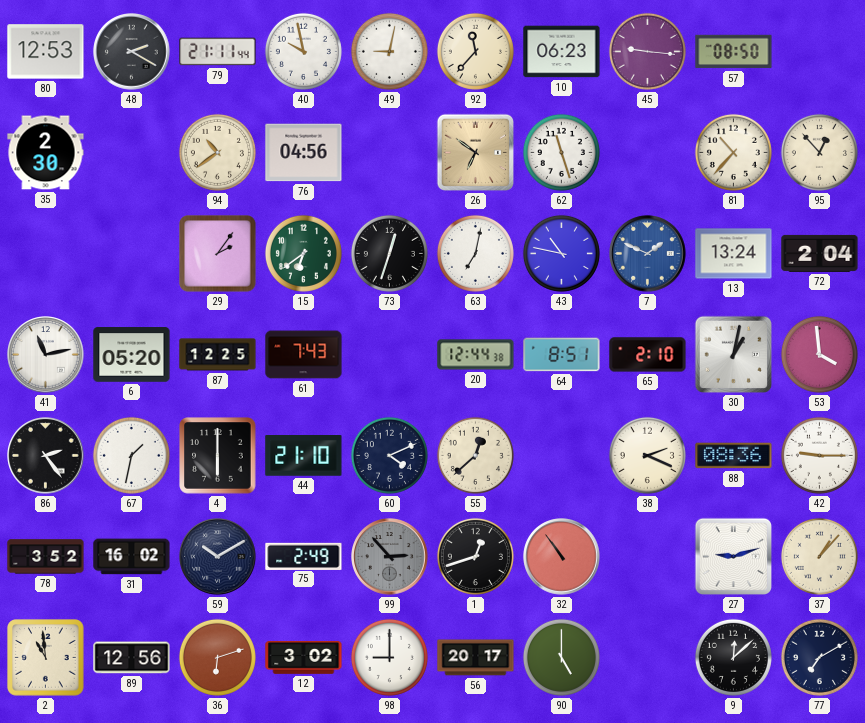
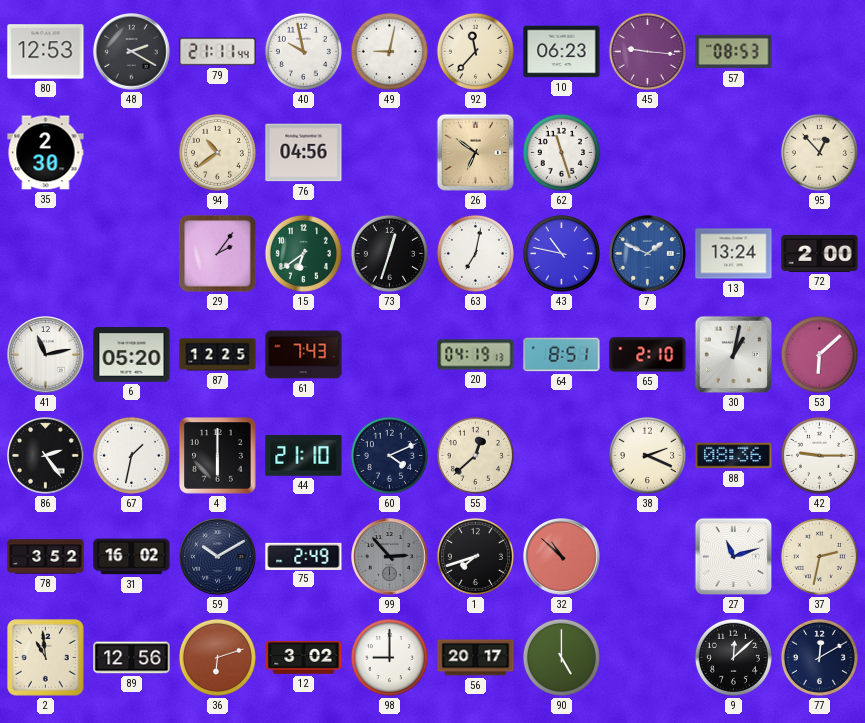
57: 08:50 -> 08:53 (734, 52)
81: 10:37 -> none (733, 152)
72: 2:04 -> 2:00 (820, 253)
20: 12:44 -> 04:19 (476, 355)
53: 3:59 -> 6:08 (819, 354)
1: 12:42 -> 7:42 (475, 556)
32: 10:54 -> 10:52 (562, 557)
27: 9:12 -> 11:12 (734, 557)
37: 1:07 -> 2:32 (819, 556)
77: 7:10 -> 12:10 (819, 657)
